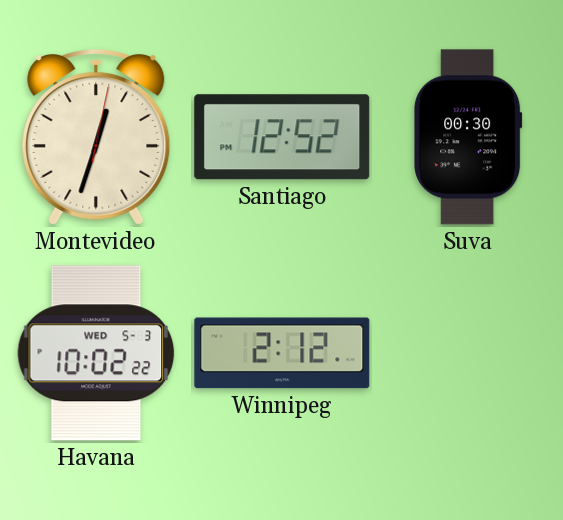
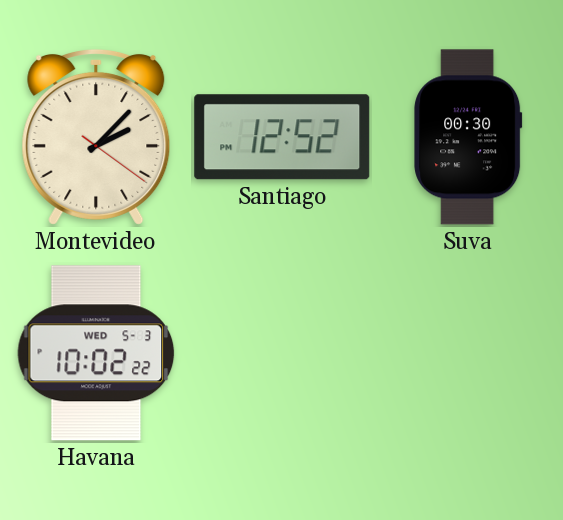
Montevideo: 12:33 -> 2:07 (96, 137)
Winnipeg: 2:12 -> none (282, 353)
